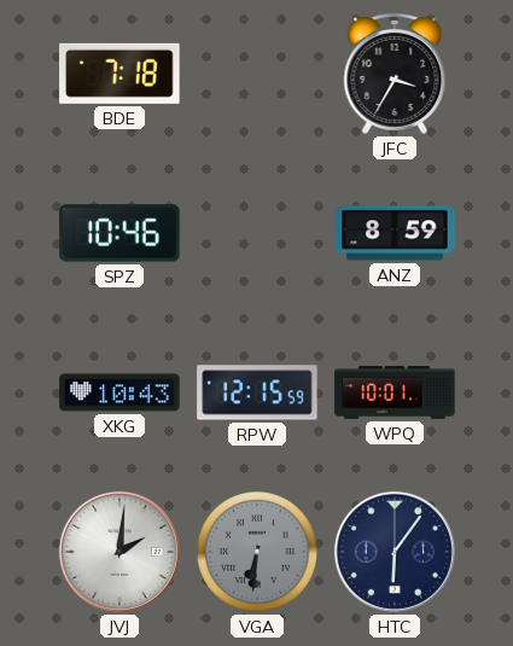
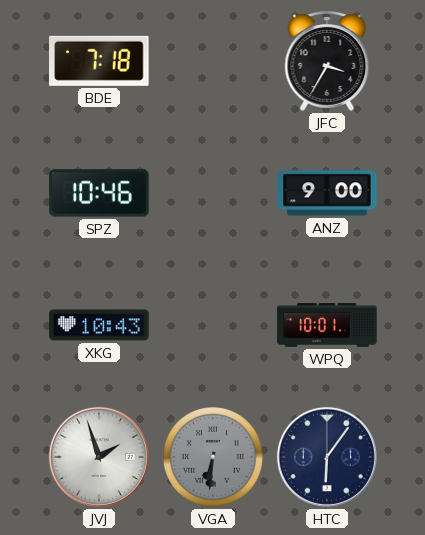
ANZ: 8:59 -> 9:00 (327, 193)
RPW: 12:15 -> none (257, 392)
JVJ: 2:01 -> 1:57 (99, 457)
